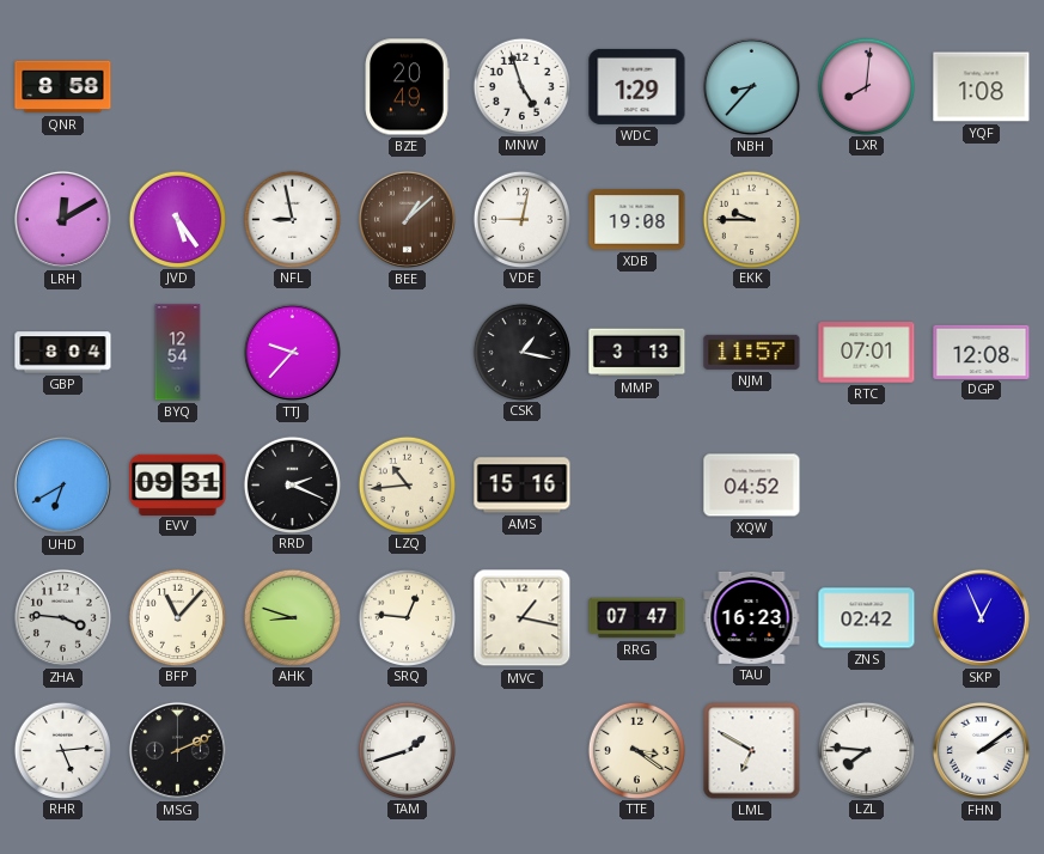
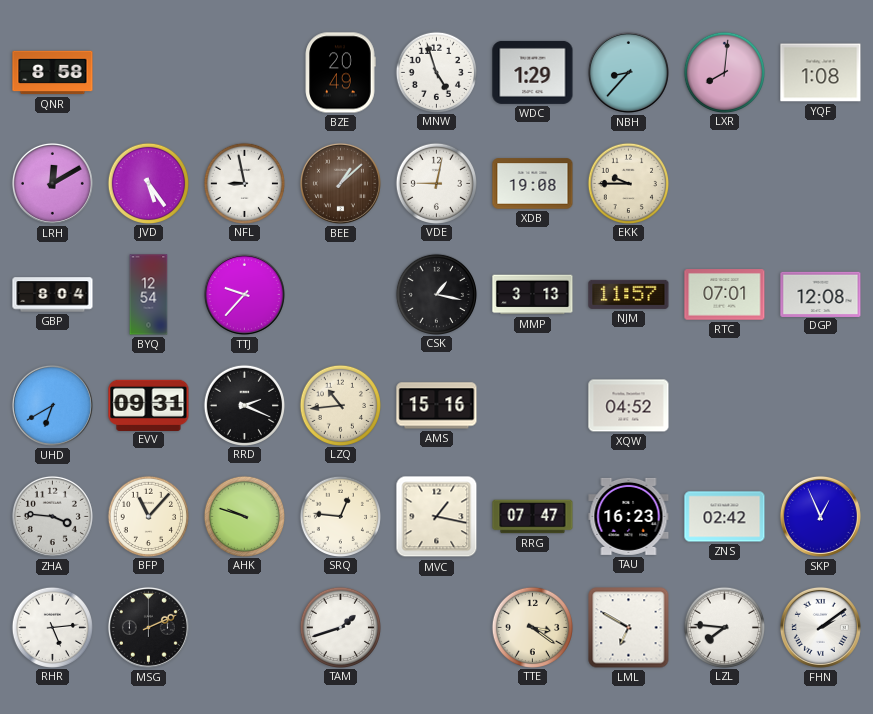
AHK: 8:48 -> 9:48 (244, 516)
